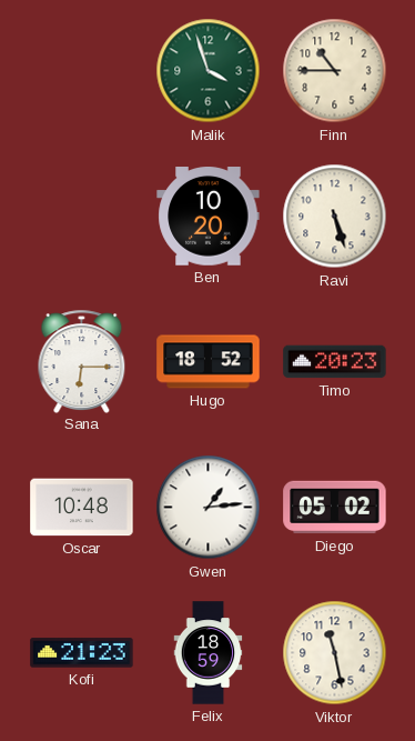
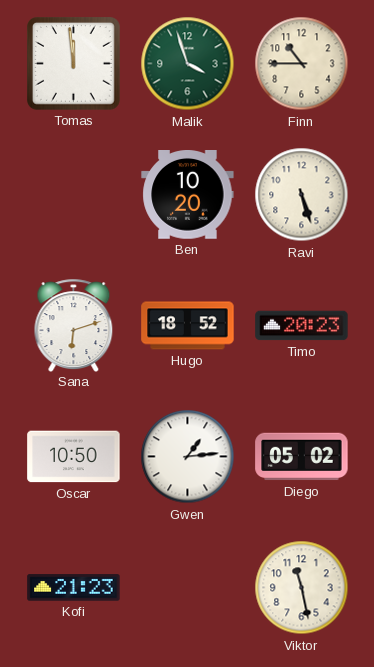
Tomas: none -> 11:59 (74, 64)
Sana: 6:15 -> 6:12 (74, 325)
Oscar: 10:48 -> 10:50 (74, 457)
Felix: 18:59 -> none (209, 653)
